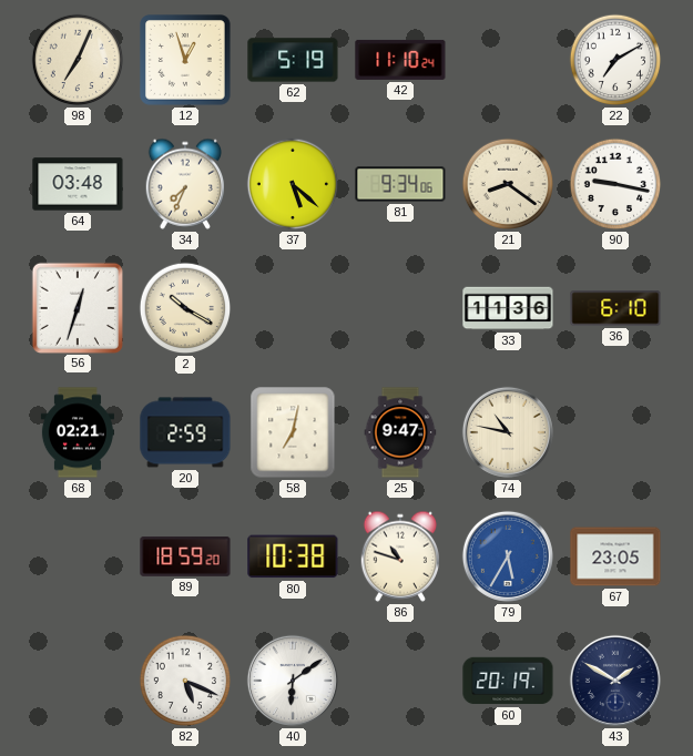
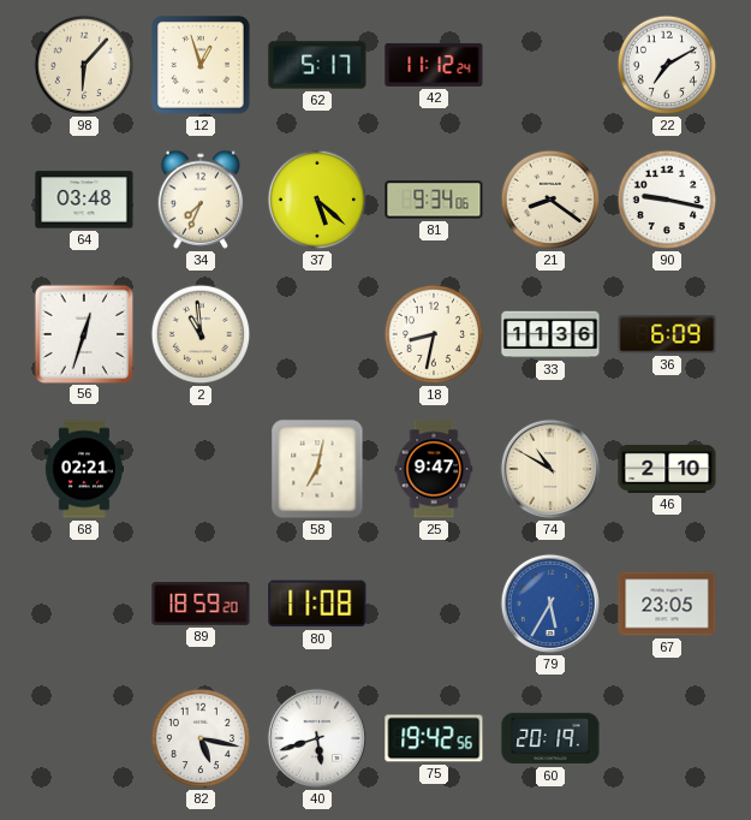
98: 7:04 -> 6:07 (84, 65)
62: 5:19 -> 5:17 (317, 65)
42: 11:10 -> 11:12 (434, 65)
2: 10:20 -> 10:59 (201, 334)
18: none -> 8:32 (434, 334)
36: 6:10 -> 6:09 (667, 334)
20: 2:59 -> none (185, 432)
74: 10:47 -> 10:50 (550, 469)
46: none -> 2:10 (667, 469)
80: 10:38 -> 11:08 (317, 604)
86: 10:48 -> none (399, 556)
82: 5:19 -> 5:17 (201, 738)
40: 6:09 -> 5:42 (317, 738)
75: none -> 19:42 (434, 738)
43: 1:50 -> none (615, 681)
